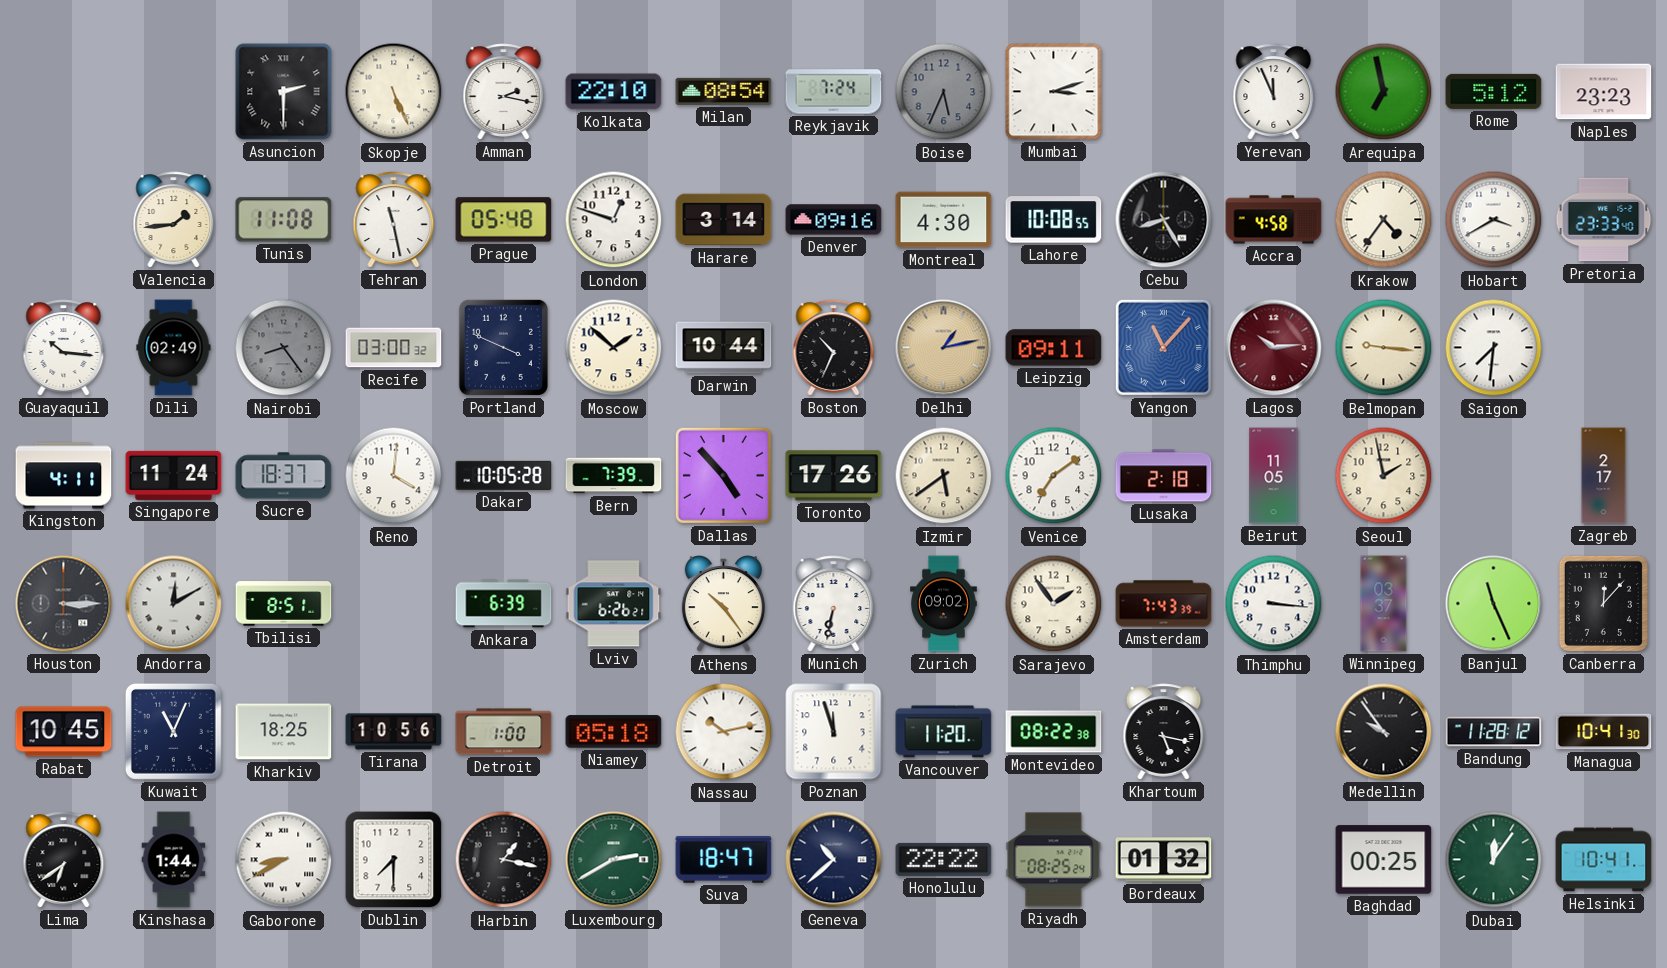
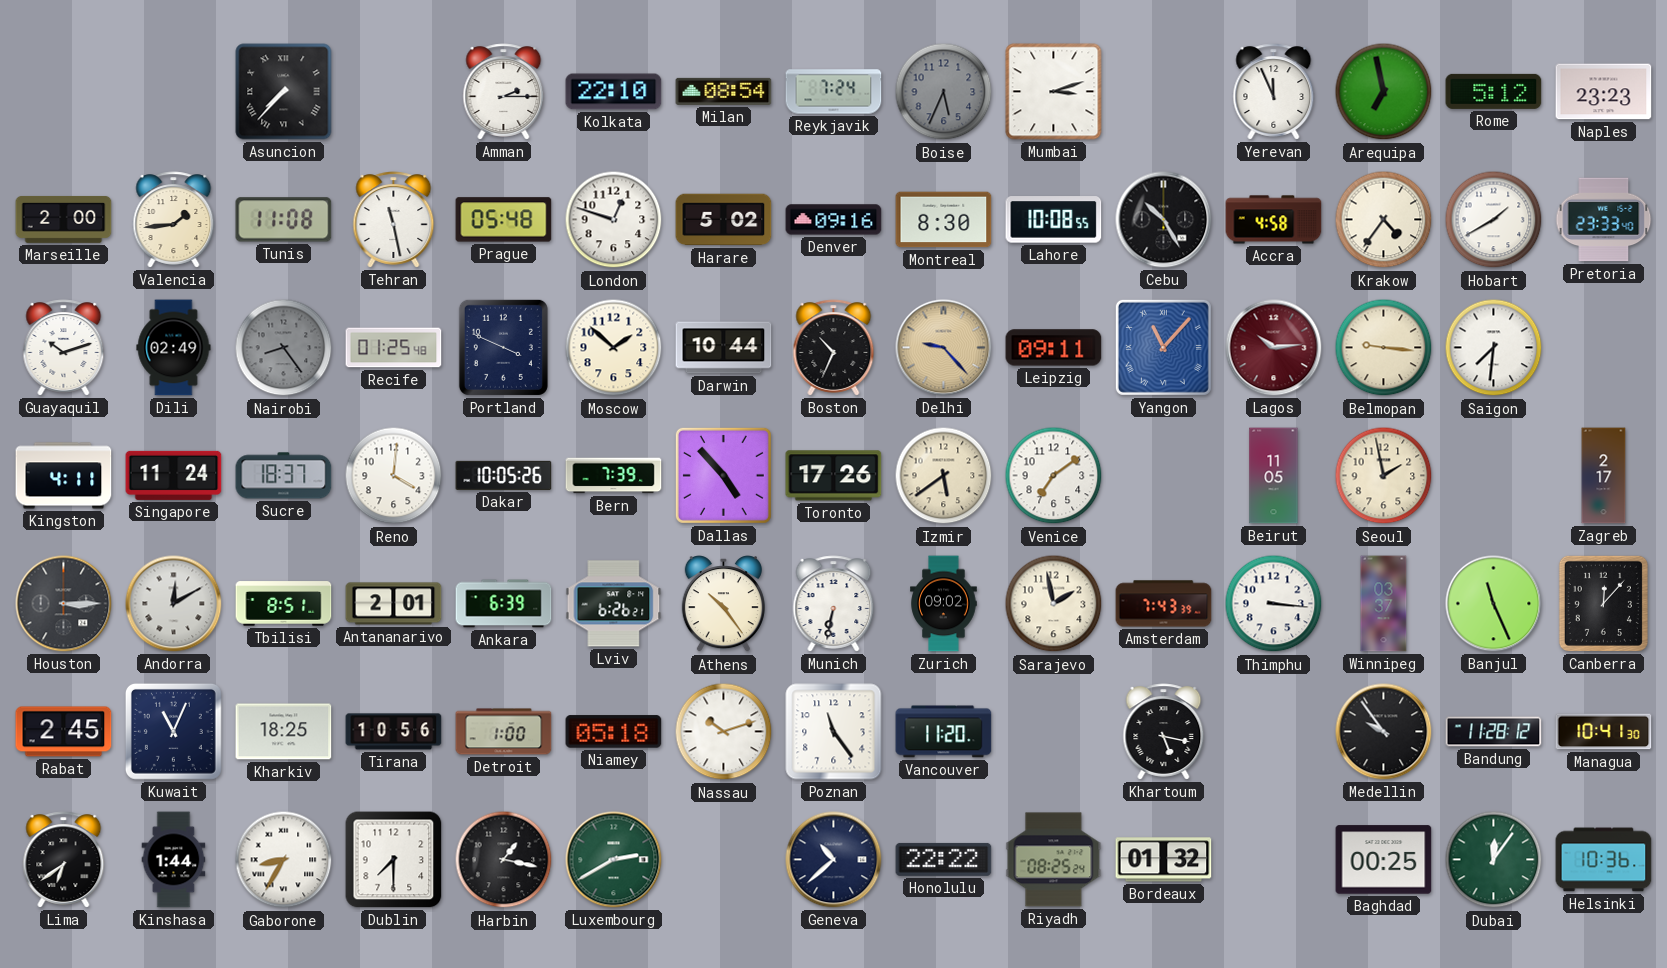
Asuncion: 2:30 -> 7:37 (284, 92)
Skopje: 5:26 -> none (394, 92)
Amman: 2:17 -> 2:15 (504, 92)
Marseille: none -> 2:00 (64, 219)
Harare: 3:14 -> 5:02 (724, 220)
Montreal: 4:30 -> 8:30 (944, 220)
Cebu: 8:25 -> 10:25 (1164, 220)
Hobart: 3:40 -> 1:40 (1494, 220)
Guayaquil: 10:16 -> 10:12 (64, 348)
Recife: 03:00 -> 01:25 (394, 348)
Delhi: 1:13 -> 9:23 (944, 348)
Dakar: 10:05:28 -> 10:05:26 (504, 475)
Lusaka: 2:18 -> none (1164, 476)
Antananarivo: none -> 2:01 (394, 604)
Sarajevo: 1:54 -> 1:58 (1054, 604)
Rabat: 10:45 -> 2:45 (64, 732)
Nassau: 10:13 -> 10:12 (724, 732)
Poznan: 11:57 -> 11:24 (834, 732)
Montevideo: 08:22 -> none (1054, 732)
Gaborone: 8:40 -> 8:35 (284, 860)
Suva: 18:47 -> none (724, 860)
Helsinki: 10:41 -> 10:36 (1604, 860)
